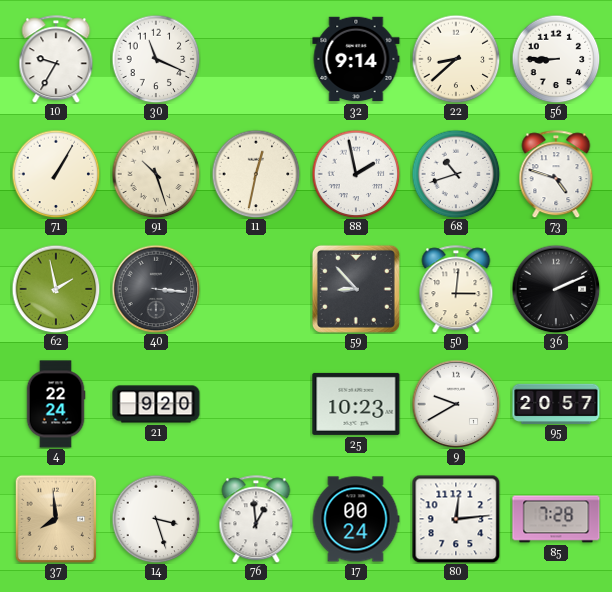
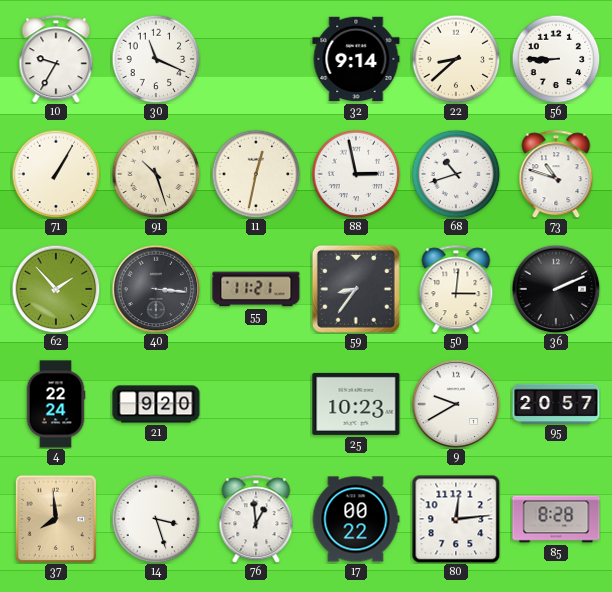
88: 1:58 -> 2:58 (356, 174)
73: 4:48 -> 10:48 (556, 174)
62: 1:58 -> 1:53 (56, 289)
55: none -> 11:21 (256, 289)
59: 8:53 -> 8:36 (356, 289)
17: 00:24 -> 00:22 (356, 519)
85: 7:28 -> 8:28 (556, 519)
